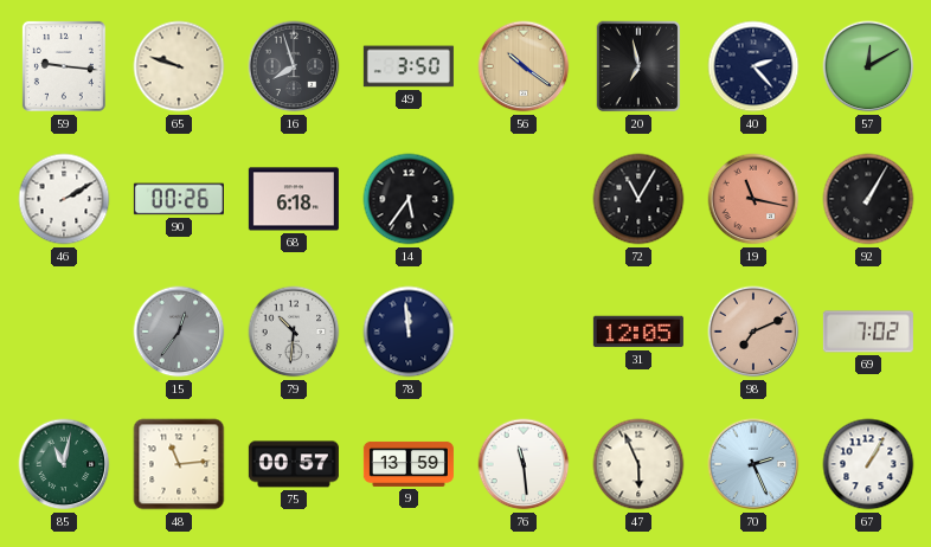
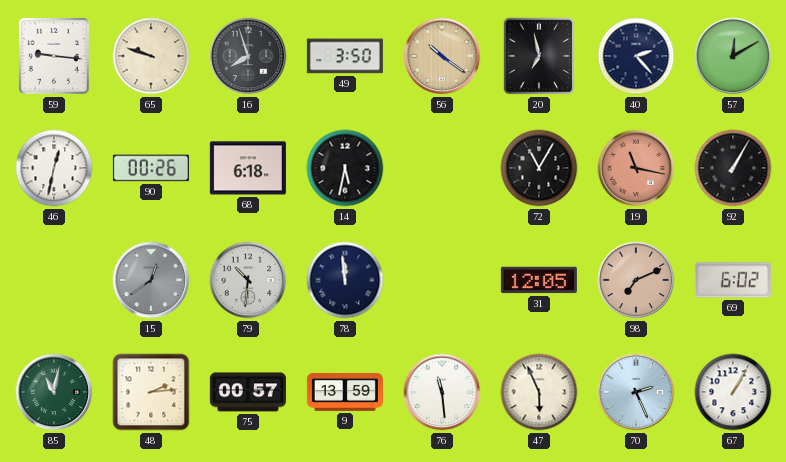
46: 2:10 -> 12:32 (54, 168)
14: 5:36 -> 5:32 (345, 168)
15: 12:36 -> 12:39 (151, 280)
69: 7:02 -> 6:02 (733, 280)
48: 11:14 -> 2:14 (151, 392)
